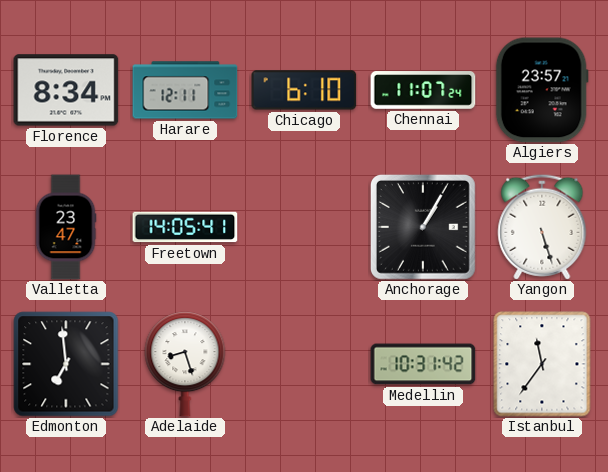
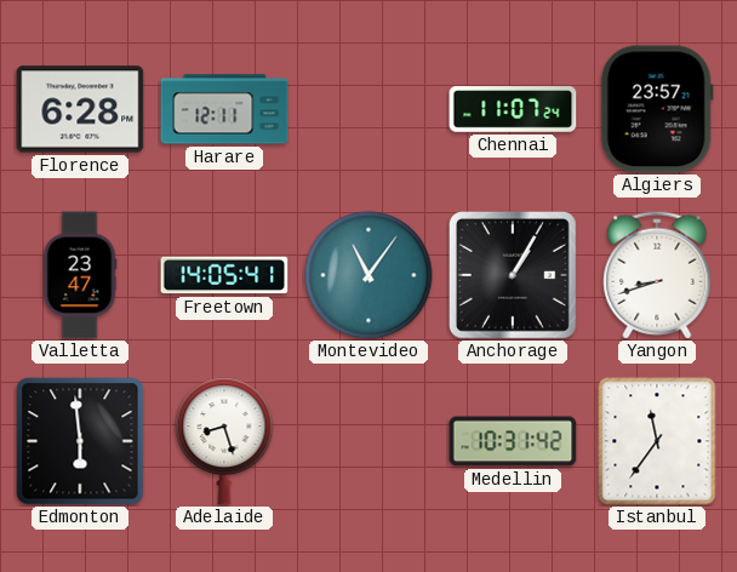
Florence: 8:34 -> 6:28 (80, 109)
Chicago: 6:10 -> none (304, 90)
Montevideo: none -> 11:06 (368, 275)
Yangon: 5:27 -> 8:42 (657, 275)
Edmonton: 6:59 -> 5:59 (80, 441)
